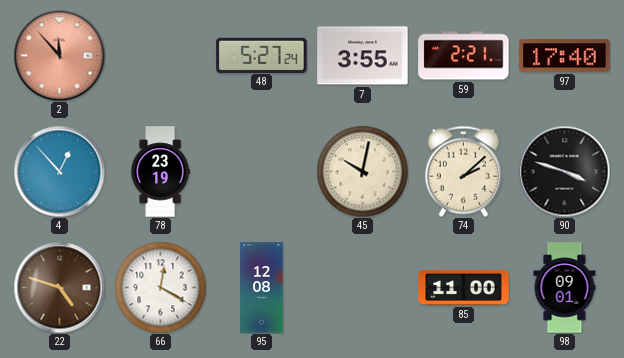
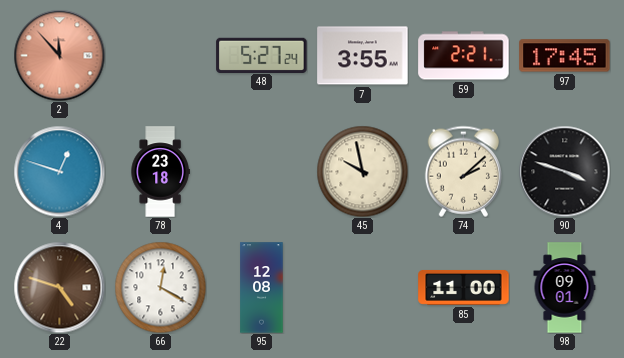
97: 17:40 -> 17:45 (565, 56)
4: 12:53 -> 12:48 (59, 171)
78: 23:19 -> 23:18 (160, 172)
45: 10:02 -> 9:58 (362, 171)
